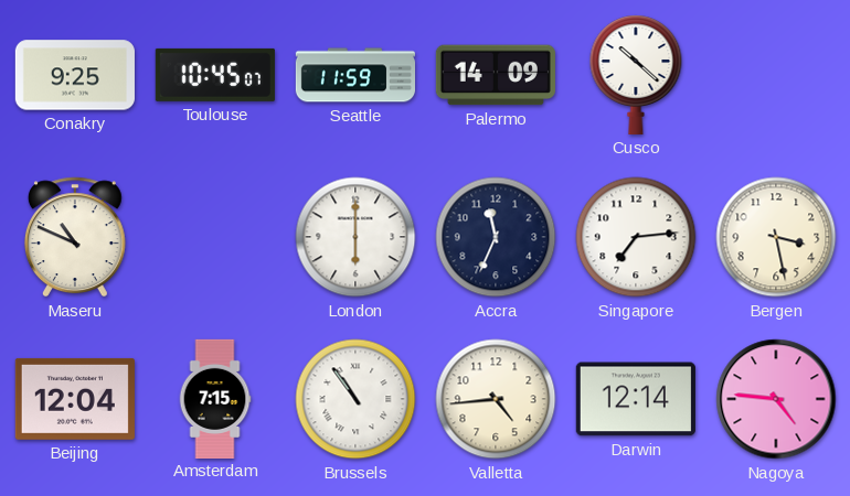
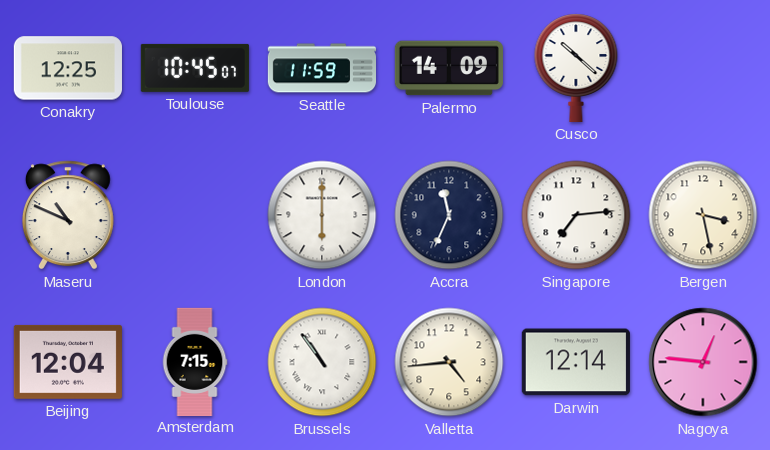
Conakry: 9:25 -> 12:25 (68, 68)
Nagoya: 4:46 -> 12:46 (703, 362)
